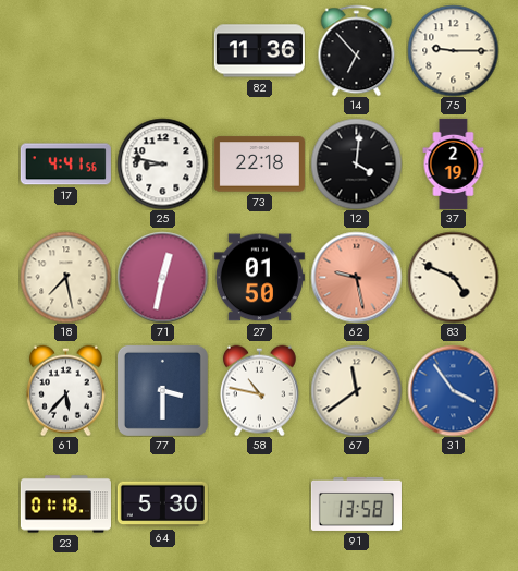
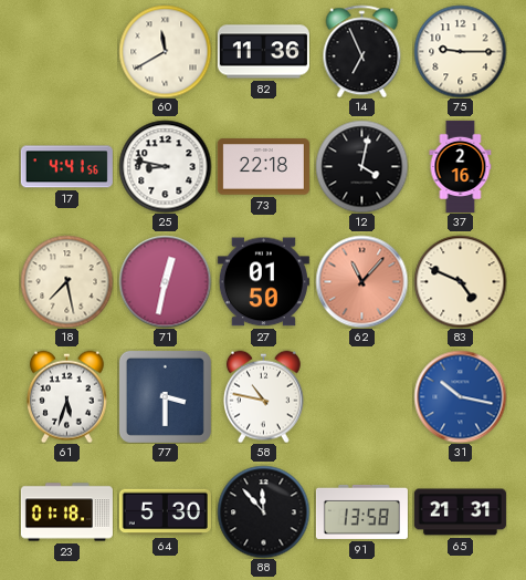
60: none -> 11:40 (165, 51)
14: 6:53 -> 6:56 (362, 51)
12: 4:01 -> 4:02 (361, 166)
37: 2:19 -> 2:16 (461, 166)
62: 9:28 -> 11:07 (361, 281)
61: 5:37 -> 5:33 (66, 396)
67: 11:39 -> none (356, 390)
31: 3:54 -> 10:17 (460, 396)
88: none -> 11:53 (263, 511)
65: none -> 21:31 (460, 512)
